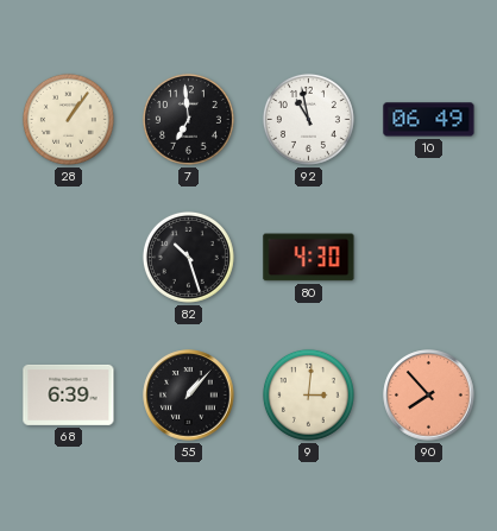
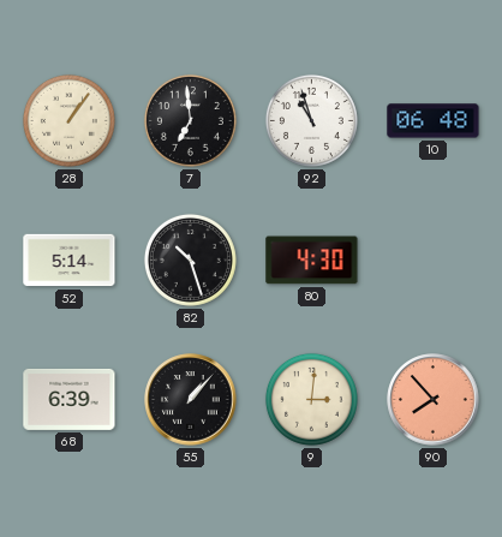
92: 10:58 -> 10:57 (311, 120)
10: 06:49 -> 06:48 (434, 121)
52: none -> 5:14 (70, 261)
